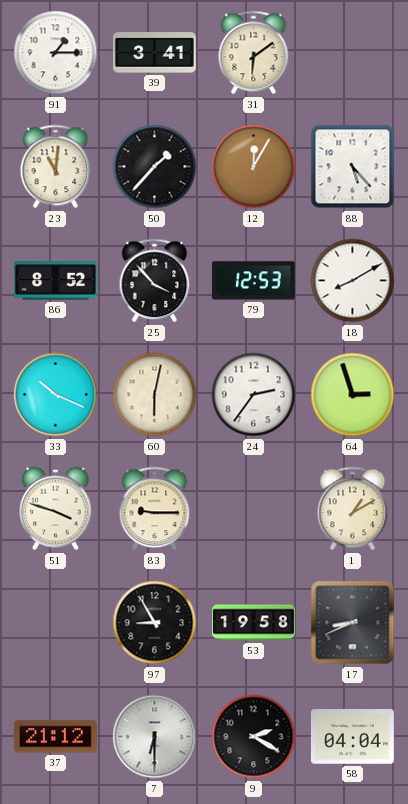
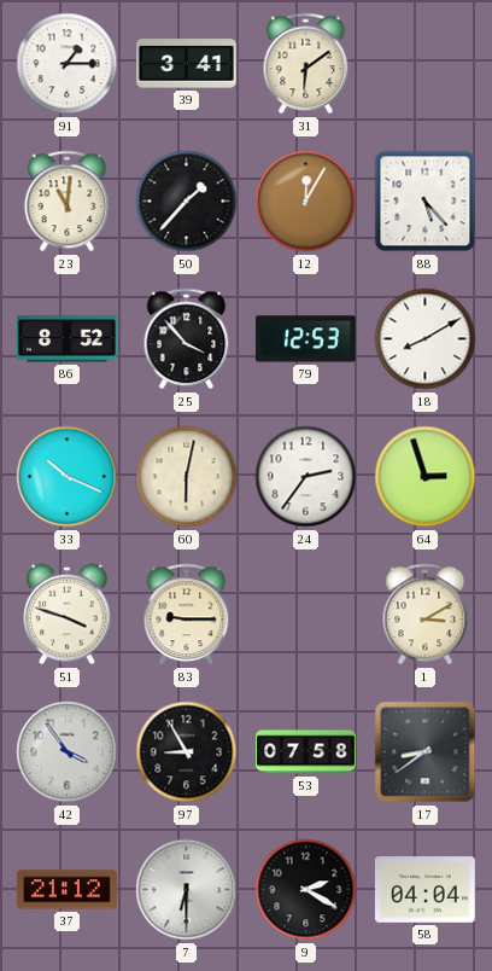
1: 1:10 -> 3:10 (426, 615)
42: none -> 3:54 (68, 752)
53: 19:58 -> 07:58 (306, 752)
17: 8:41 -> 8:39 (426, 752)
